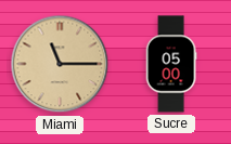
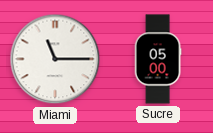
Miami dial: champagne -> white (55, 59)
